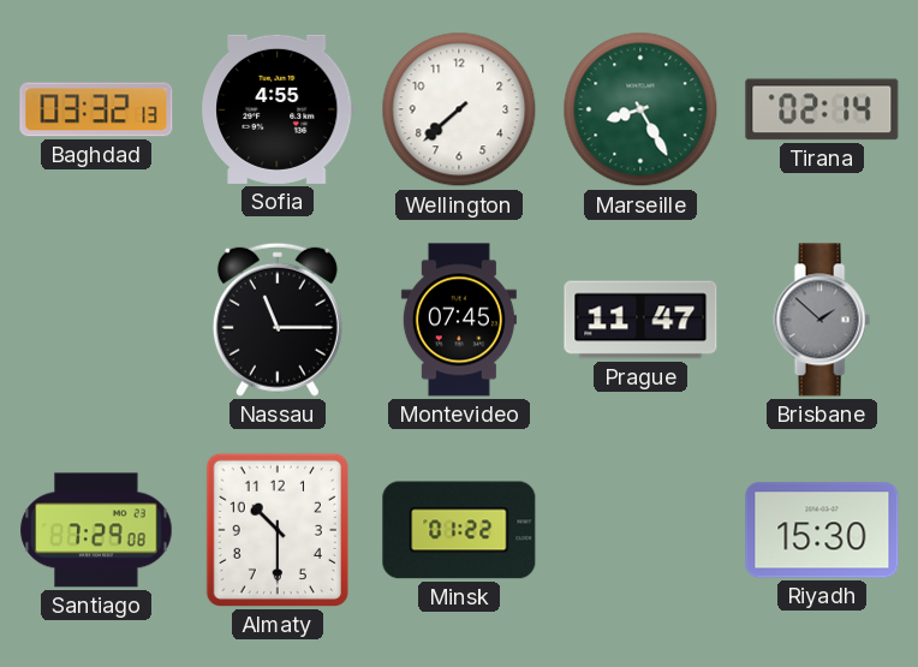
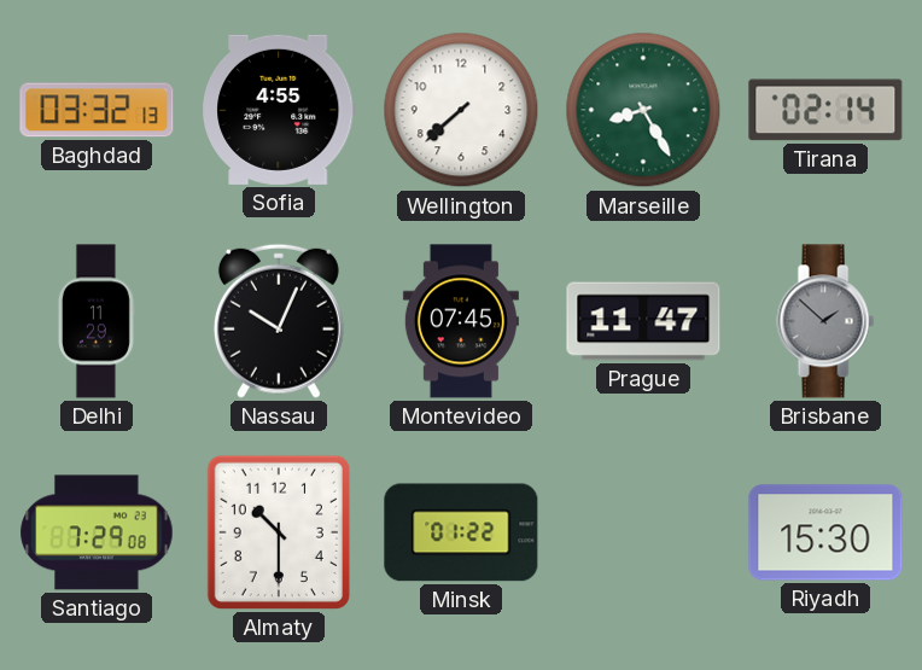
Delhi: none -> 11:29 (97, 321)
Nassau: 11:15 -> 10:04 (279, 321)
